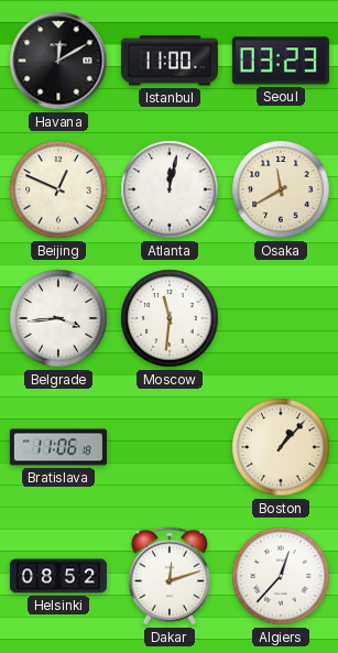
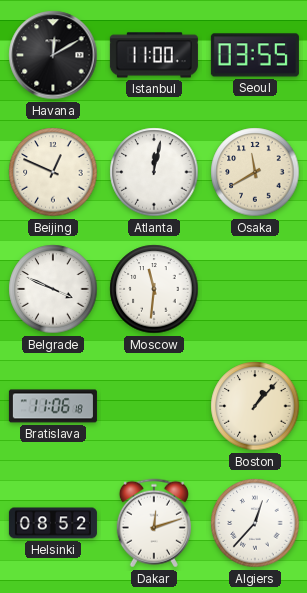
Seoul: 03:23 -> 03:55 (255, 55)
Belgrade: 3:44 -> 3:49 (53, 289)
